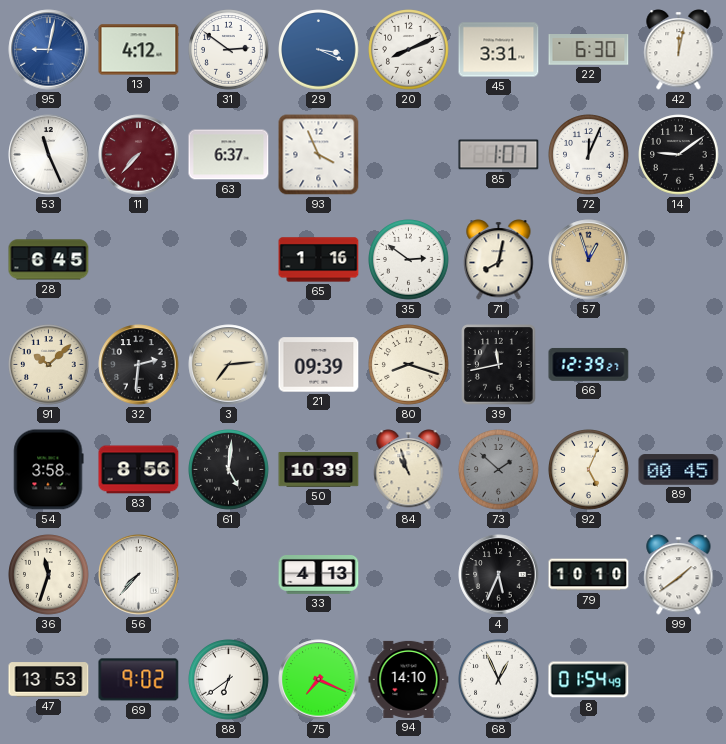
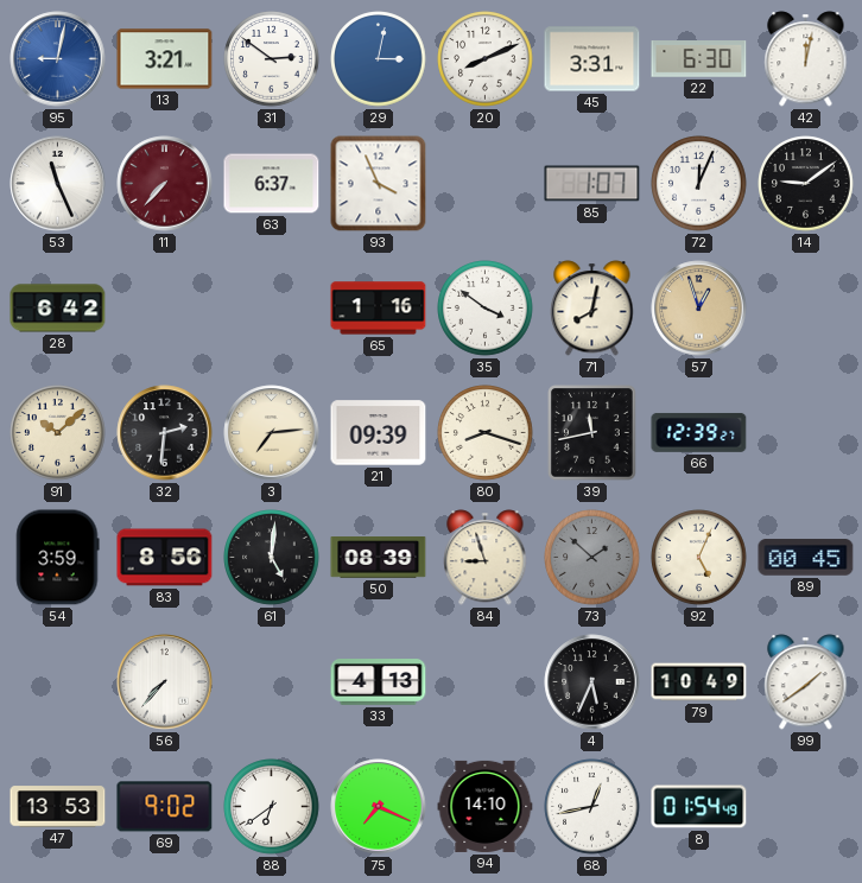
13: 4:12 -> 3:21 (165, 59)
29: 3:19 -> 3:02 (379, 59)
28: 6:45 -> 6:42 (58, 309)
35: 2:51 -> 3:51 (486, 309)
54: 3:58 -> 3:59 (58, 558)
50: 10:39 -> 08:39 (379, 558)
84: 10:57 -> 8:57 (486, 558)
36: 11:33 -> none (49, 575)
79: 10:10 -> 10:49 (699, 682)
68: 12:56 -> 12:43 (592, 807)
